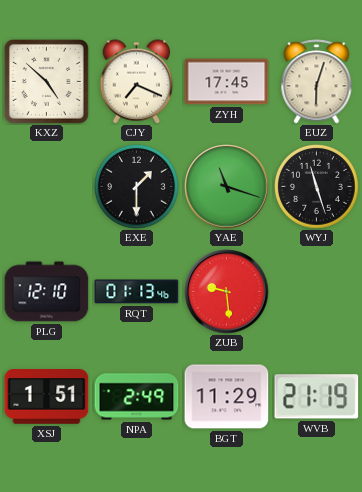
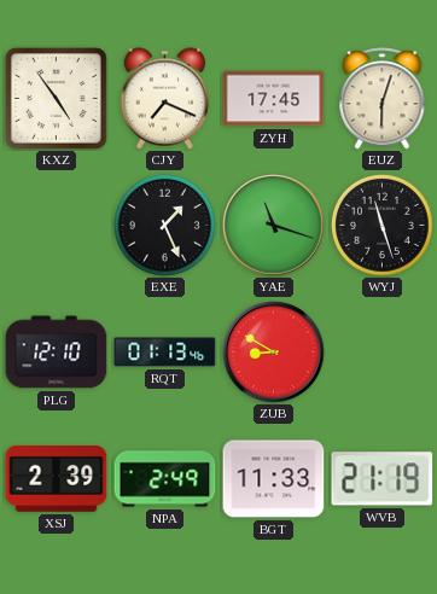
KXZ: 4:52 -> 4:54 (56, 98)
EXE: 1:30 -> 1:26 (165, 226)
ZUB: 9:29 -> 8:50 (274, 353)
XSJ: 1:51 -> 2:39 (57, 479)
BGT: 11:29 -> 11:33 (274, 479)
